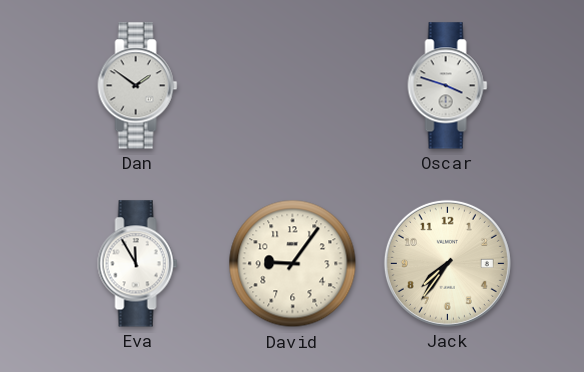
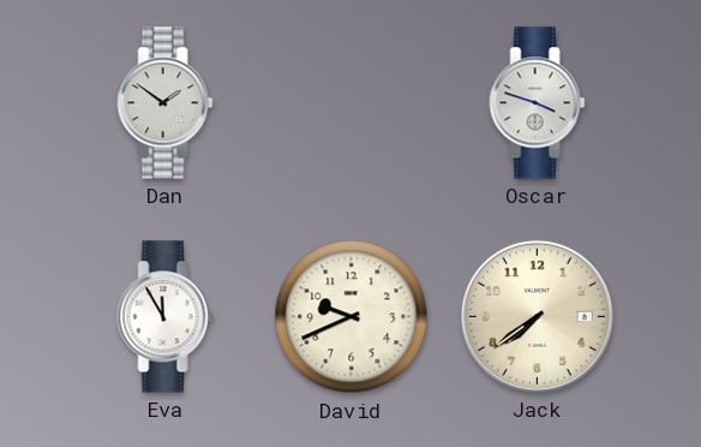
David: 9:06 -> 9:41 (352, 317)
Jack: 7:36 -> 7:39 (537, 316)
